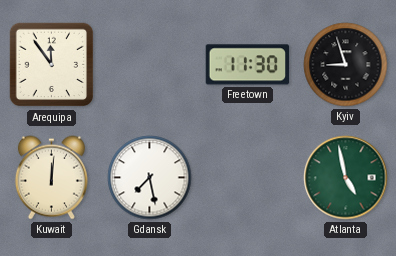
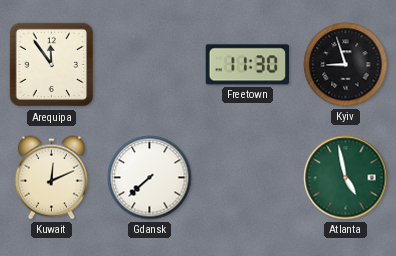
Kuwait: 12:01 -> 12:11 (51, 178)
Gdansk: 7:28 -> 7:38 (150, 178)
